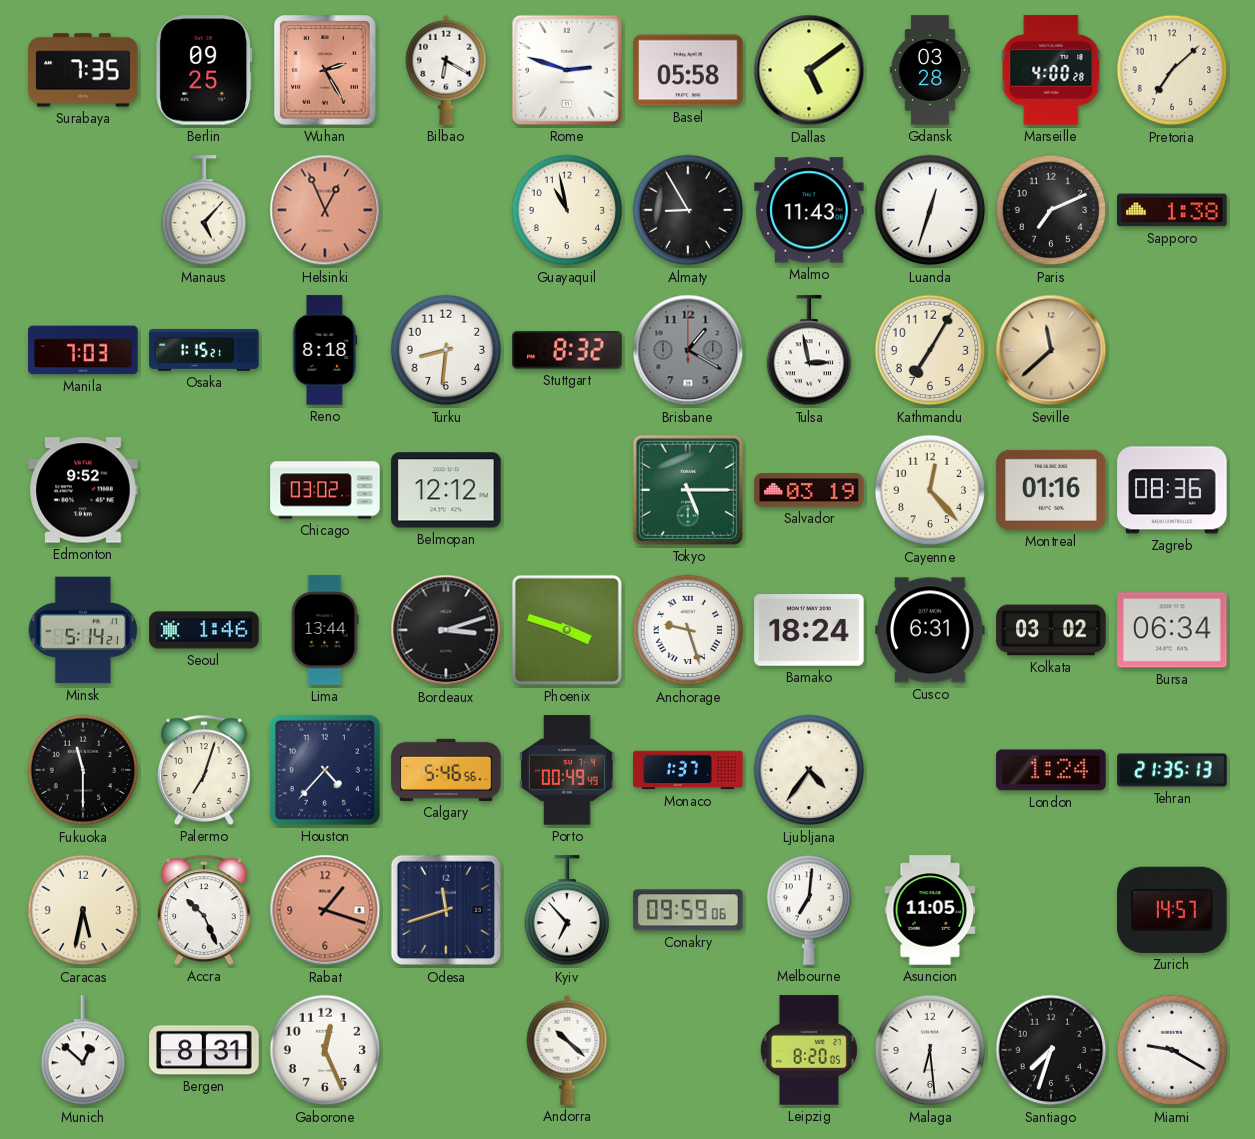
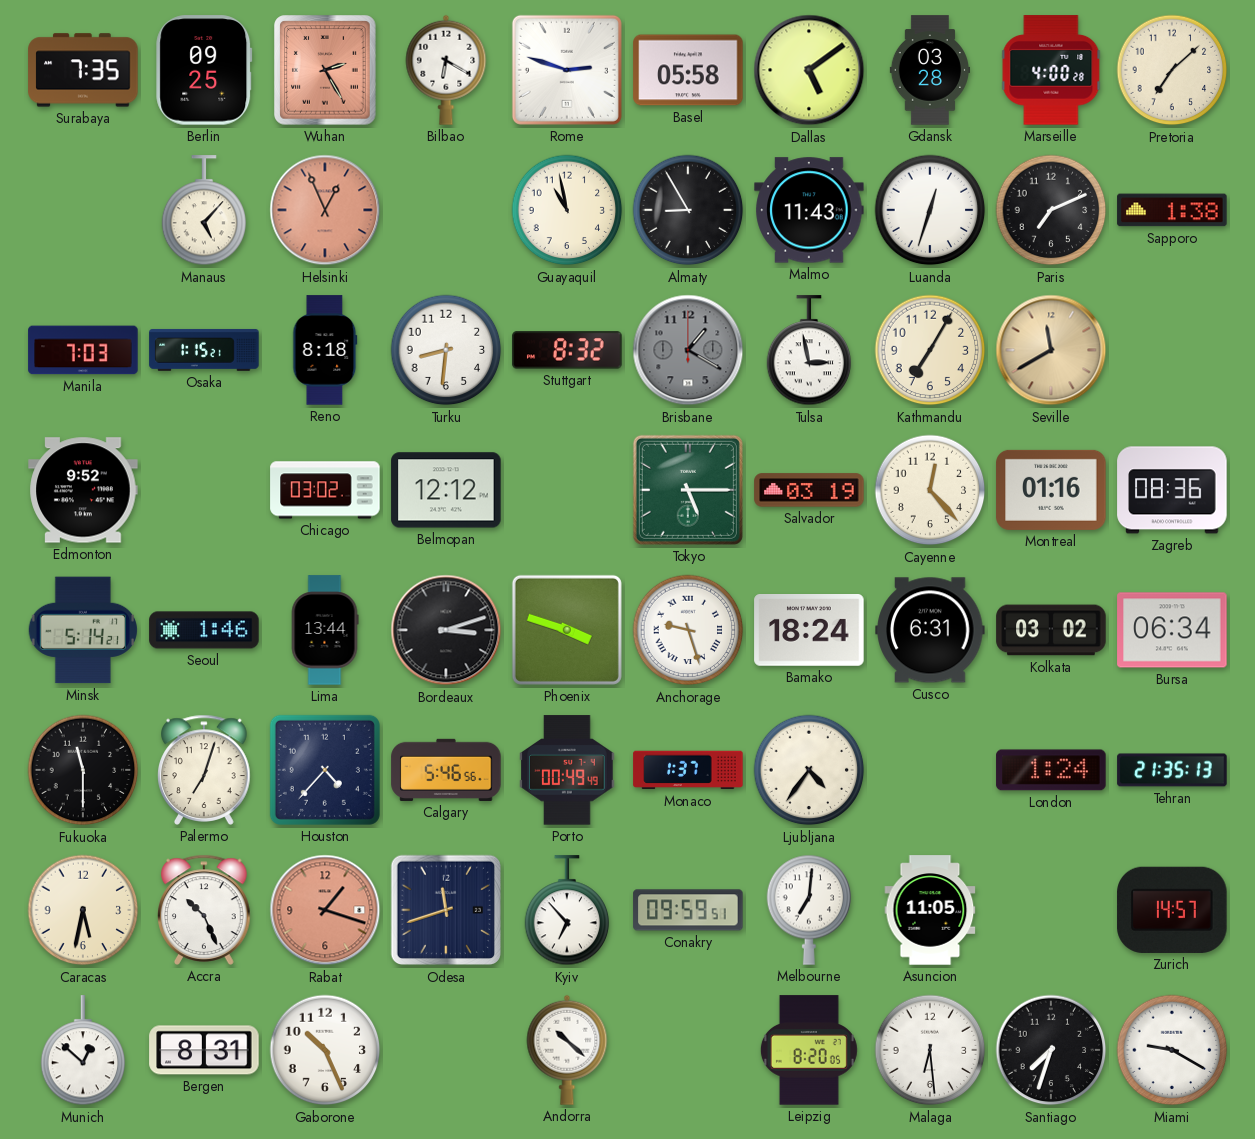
Seville: 11:38 -> 11:40 (1051, 350)
Conakry: 09:59:06 -> 09:59:51 (688, 910)
Gaborone: 12:26 -> 10:26 (325, 1050)
